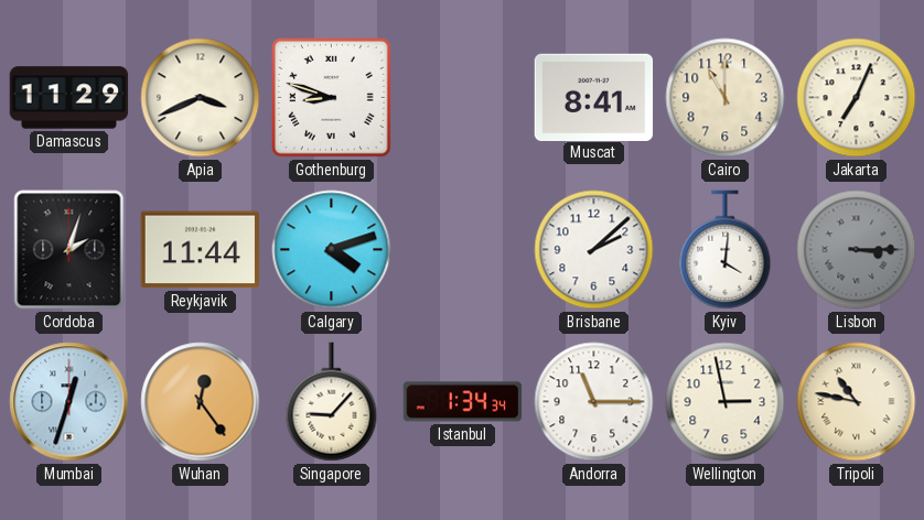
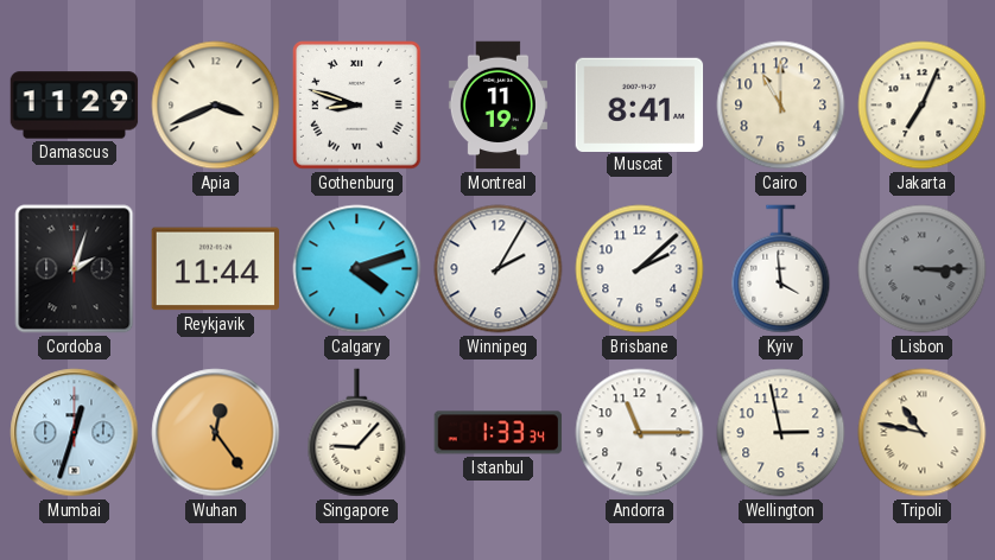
Montreal: none -> 11:19 (497, 106)
Winnipeg: none -> 2:05 (499, 269)
Kyiv: 4:01 -> 3:59 (781, 269)
Istanbul: 1:34 -> 1:33 (499, 433)
